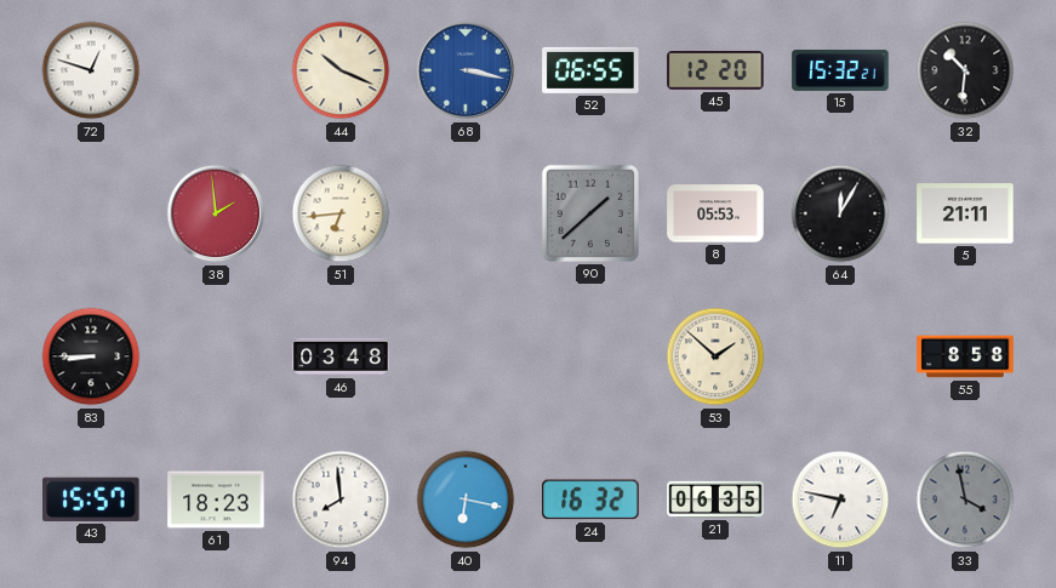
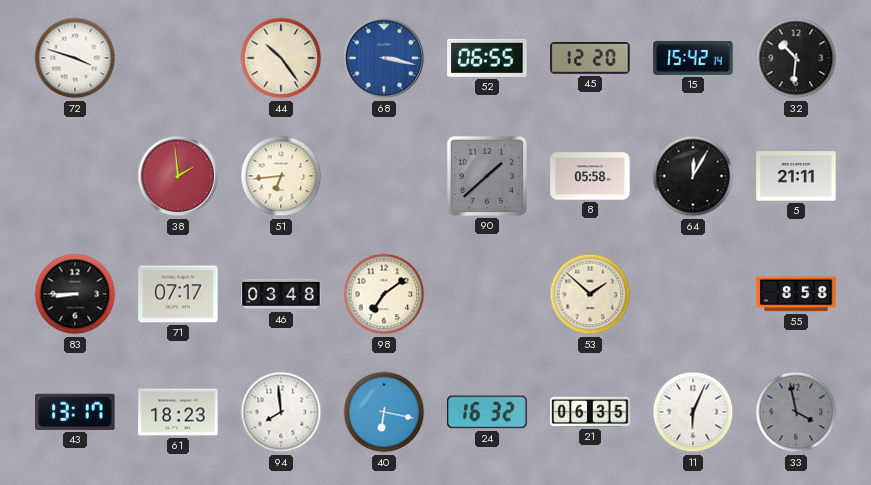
72: 12:48 -> 3:48 (75, 58)
44: 10:19 -> 10:24 (281, 58)
15: 15:32 -> 15:42 (693, 58)
8: 05:53 -> 05:58 (590, 176)
71: none -> 07:17 (178, 294)
98: none -> 7:09 (384, 294)
43: 15:57 -> 13:17 (75, 412)
11: 6:47 -> 6:04 (693, 412)
